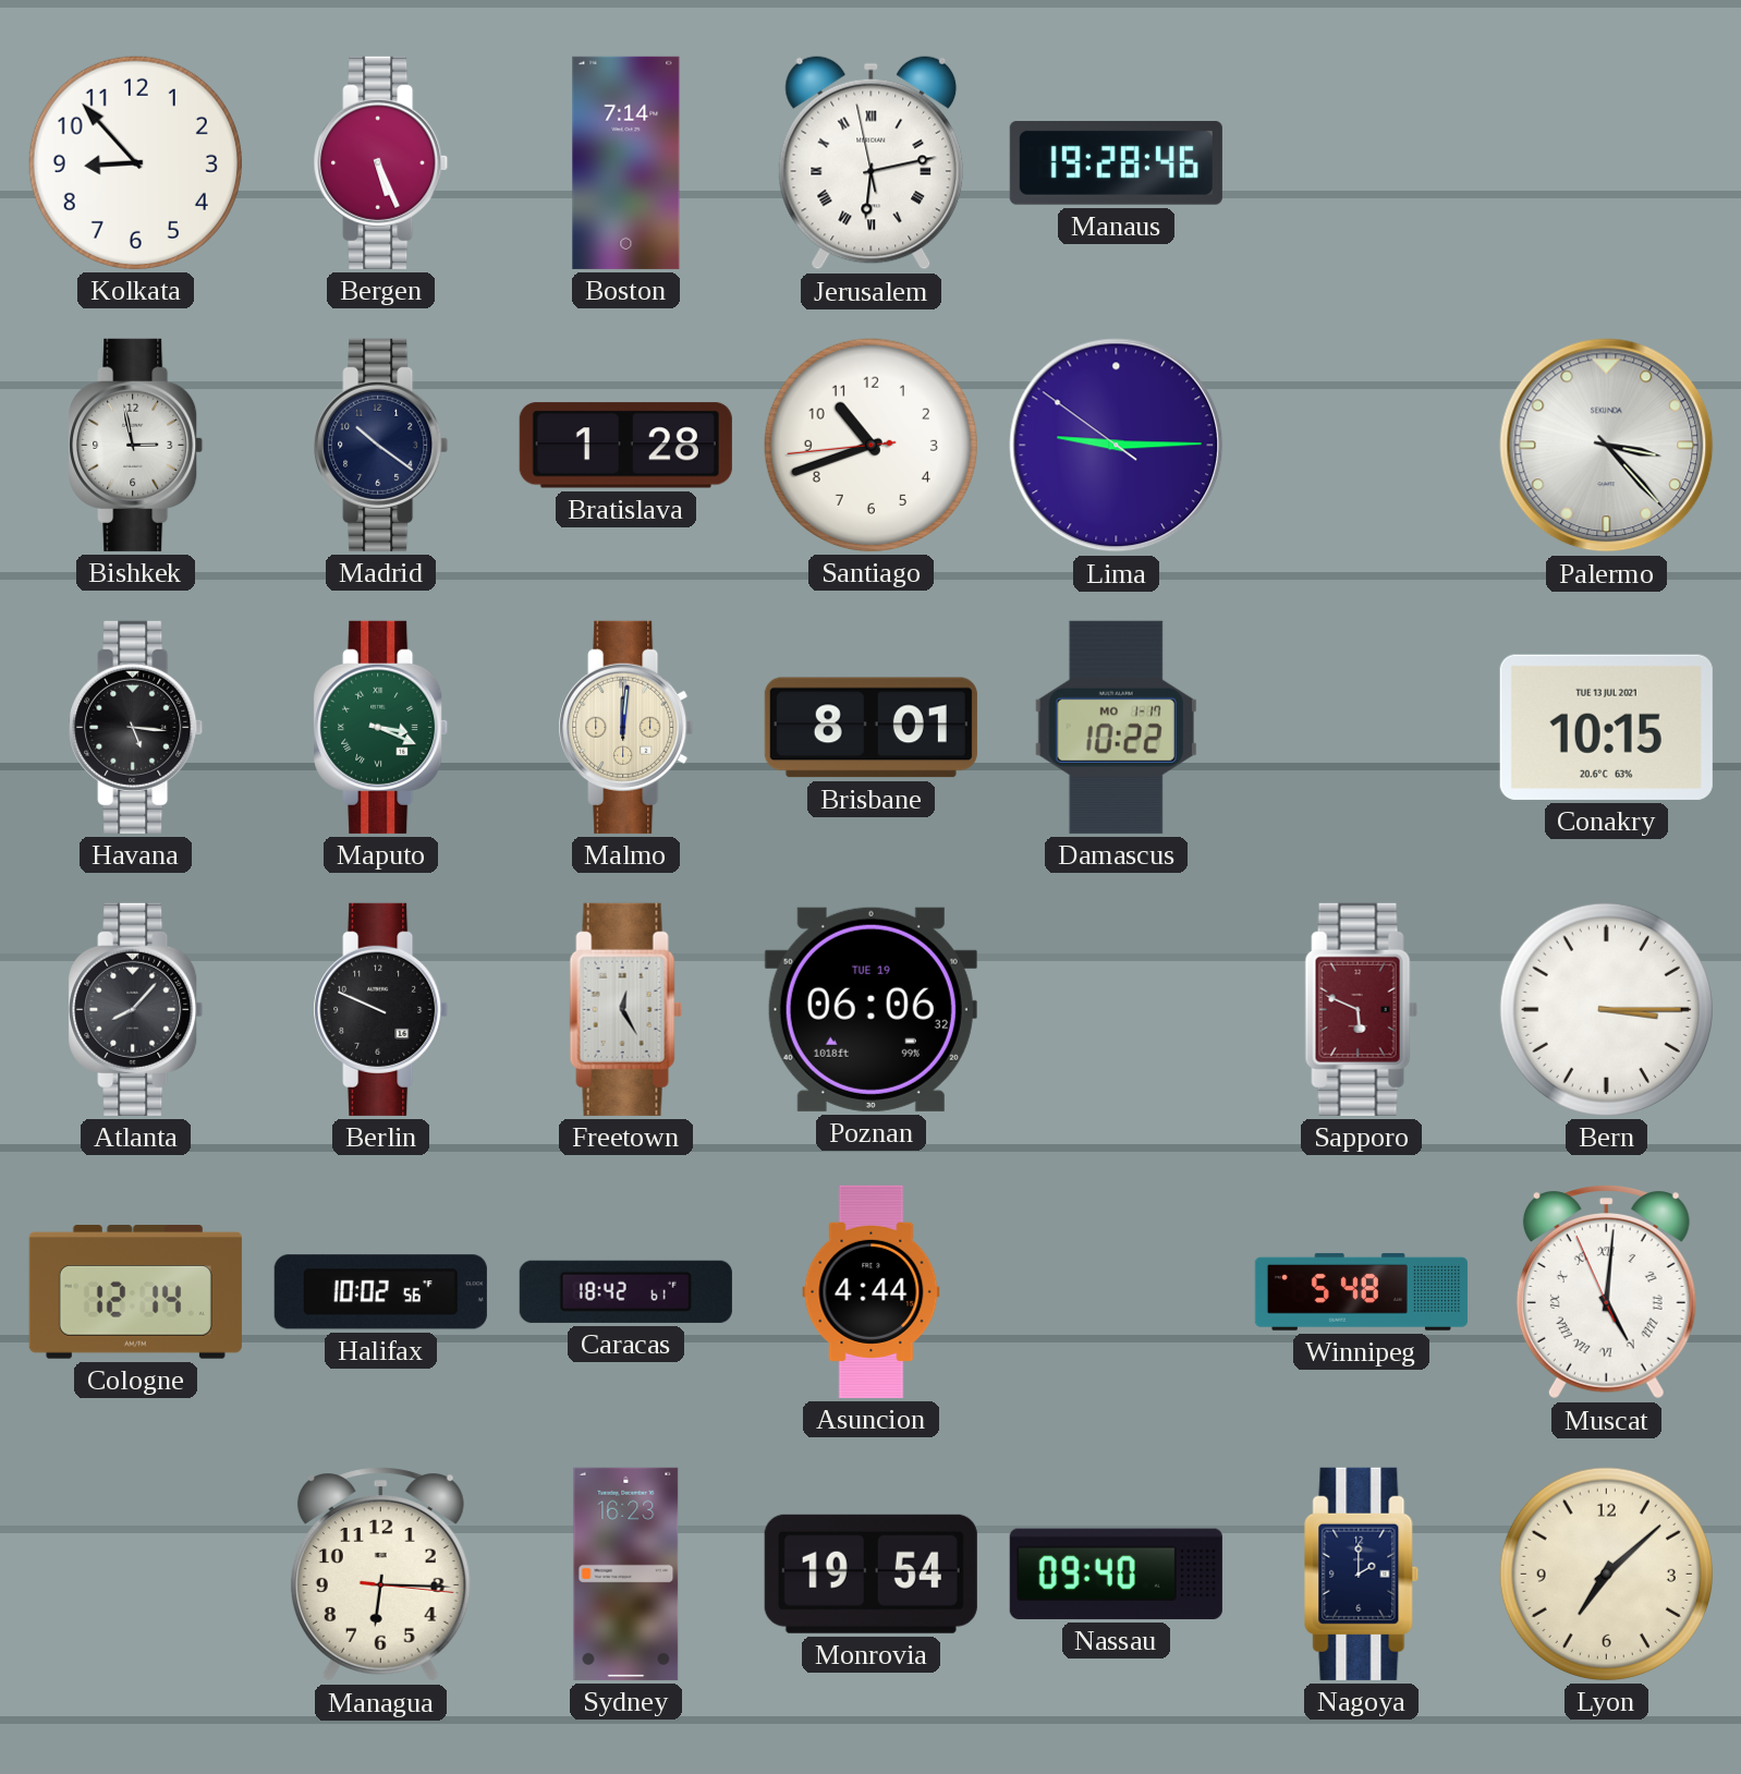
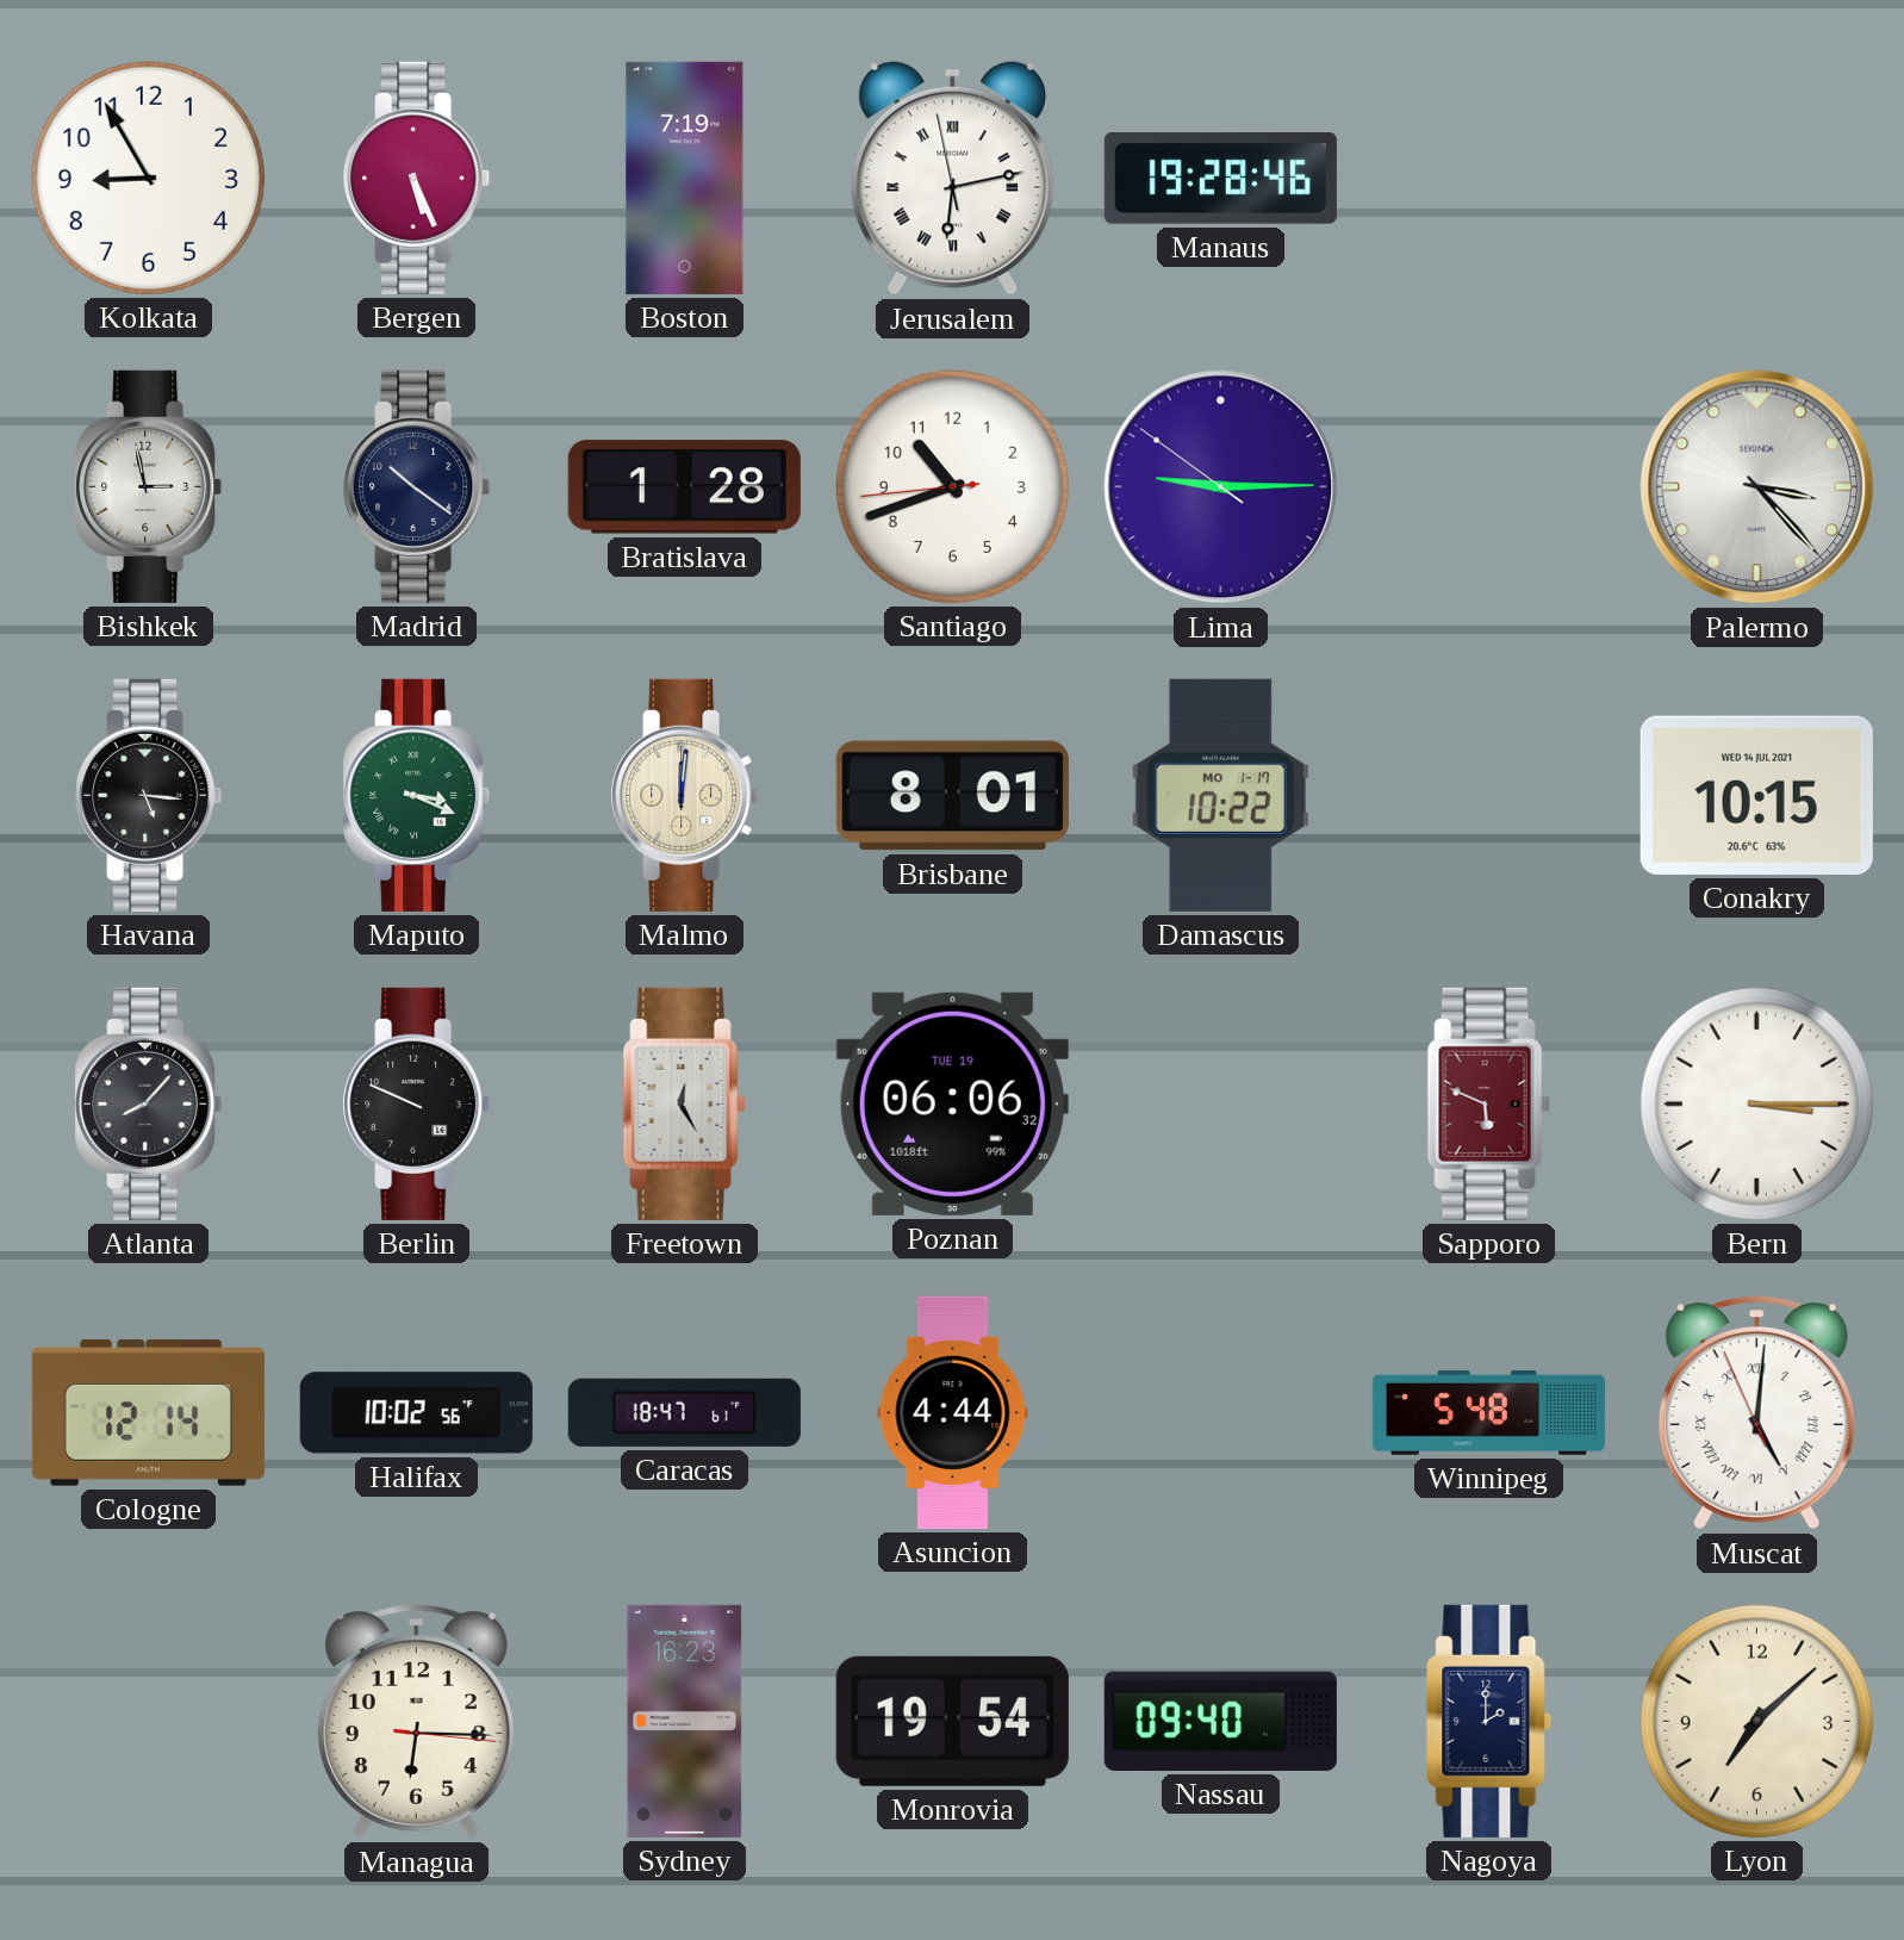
Kolkata: 8:53 -> 8:55 (148, 178)
Boston: 7:14 -> 7:19 (685, 178)
Conakry date: TUE 13 JUL 2021 -> WED 14 JUL 2021 (1756, 795)
Caracas: 18:42 -> 18:47 (684, 1412)
